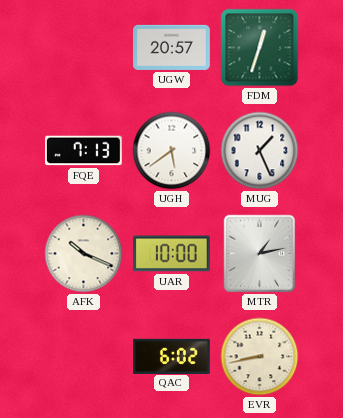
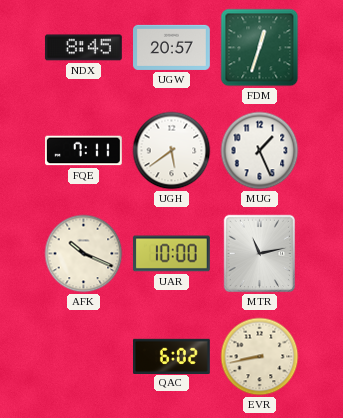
NDX: none -> 8:45 (83, 48)
FQE: 7:13 -> 7:11 (84, 151)
MTR: 1:13 -> 11:13 (260, 254)
